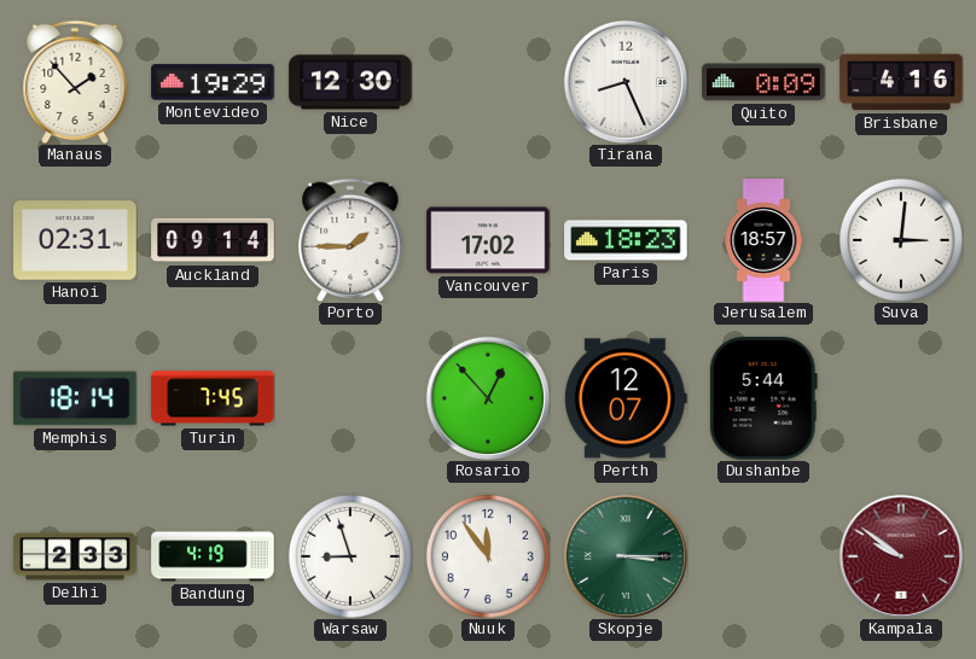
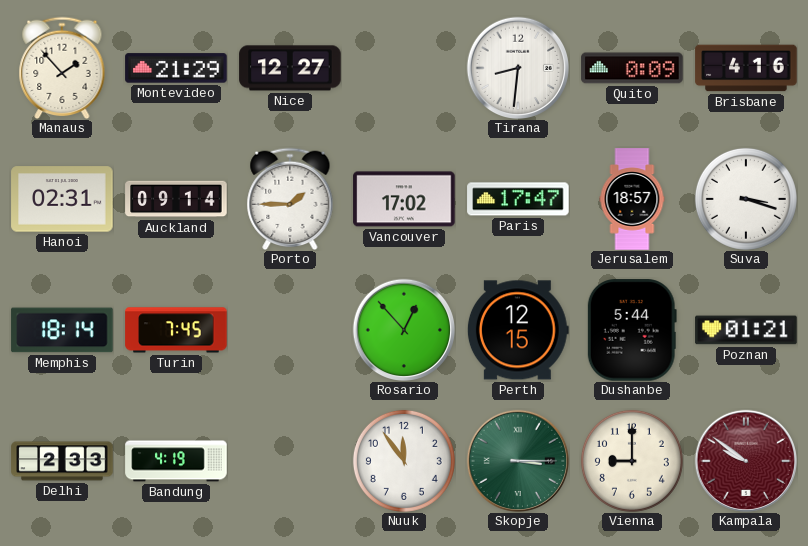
Montevideo: 19:29 -> 21:29 (176, 68)
Nice: 12:30 -> 12:27 (290, 68)
Tirana: 8:26 -> 8:31 (517, 67)
Paris: 18:23 -> 17:47 (518, 199)
Suva: 3:01 -> 3:18 (746, 199)
Perth: 12:07 -> 12:15 (518, 330)
Poznan: none -> 01:21 (746, 330)
Warsaw: 8:57 -> none (350, 556)
Vienna: none -> 9:00 (632, 461)
